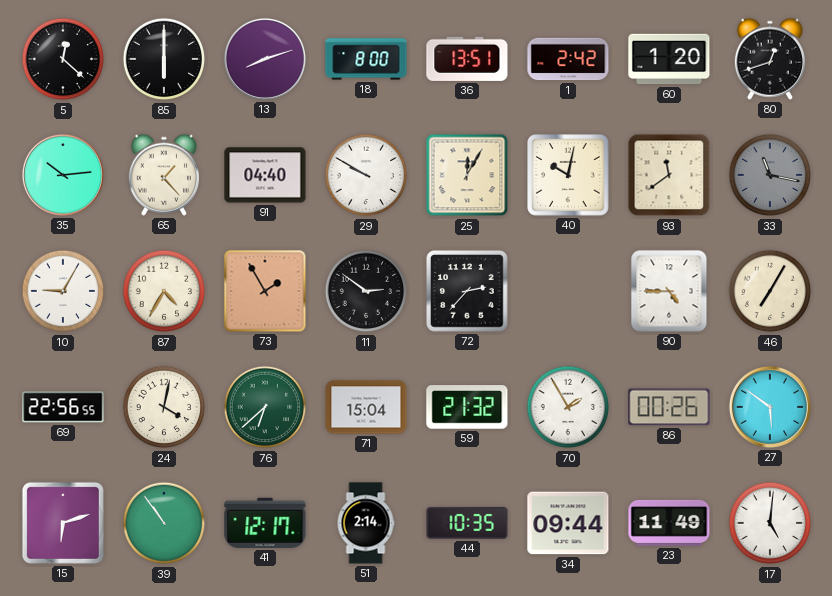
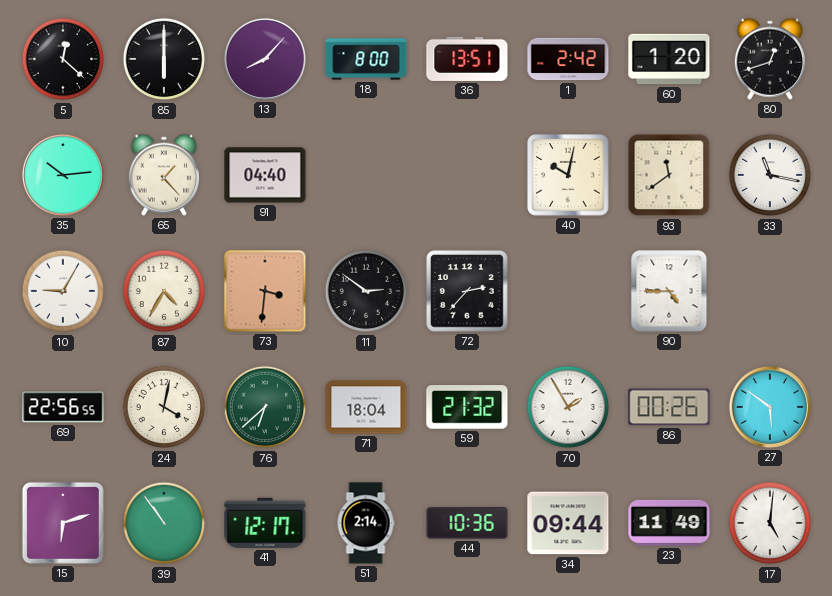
13: 8:12 -> 8:07 (265, 59)
29: 9:50 -> none (366, 175)
25: 12:05 -> none (467, 175)
33 dial: grey -> white (770, 175)
73: 1:55 -> 3:31 (265, 291)
46: 7:05 -> none (770, 291)
71: 15:04 -> 18:04 (366, 407)
44: 10:35 -> 10:36 (467, 523)
